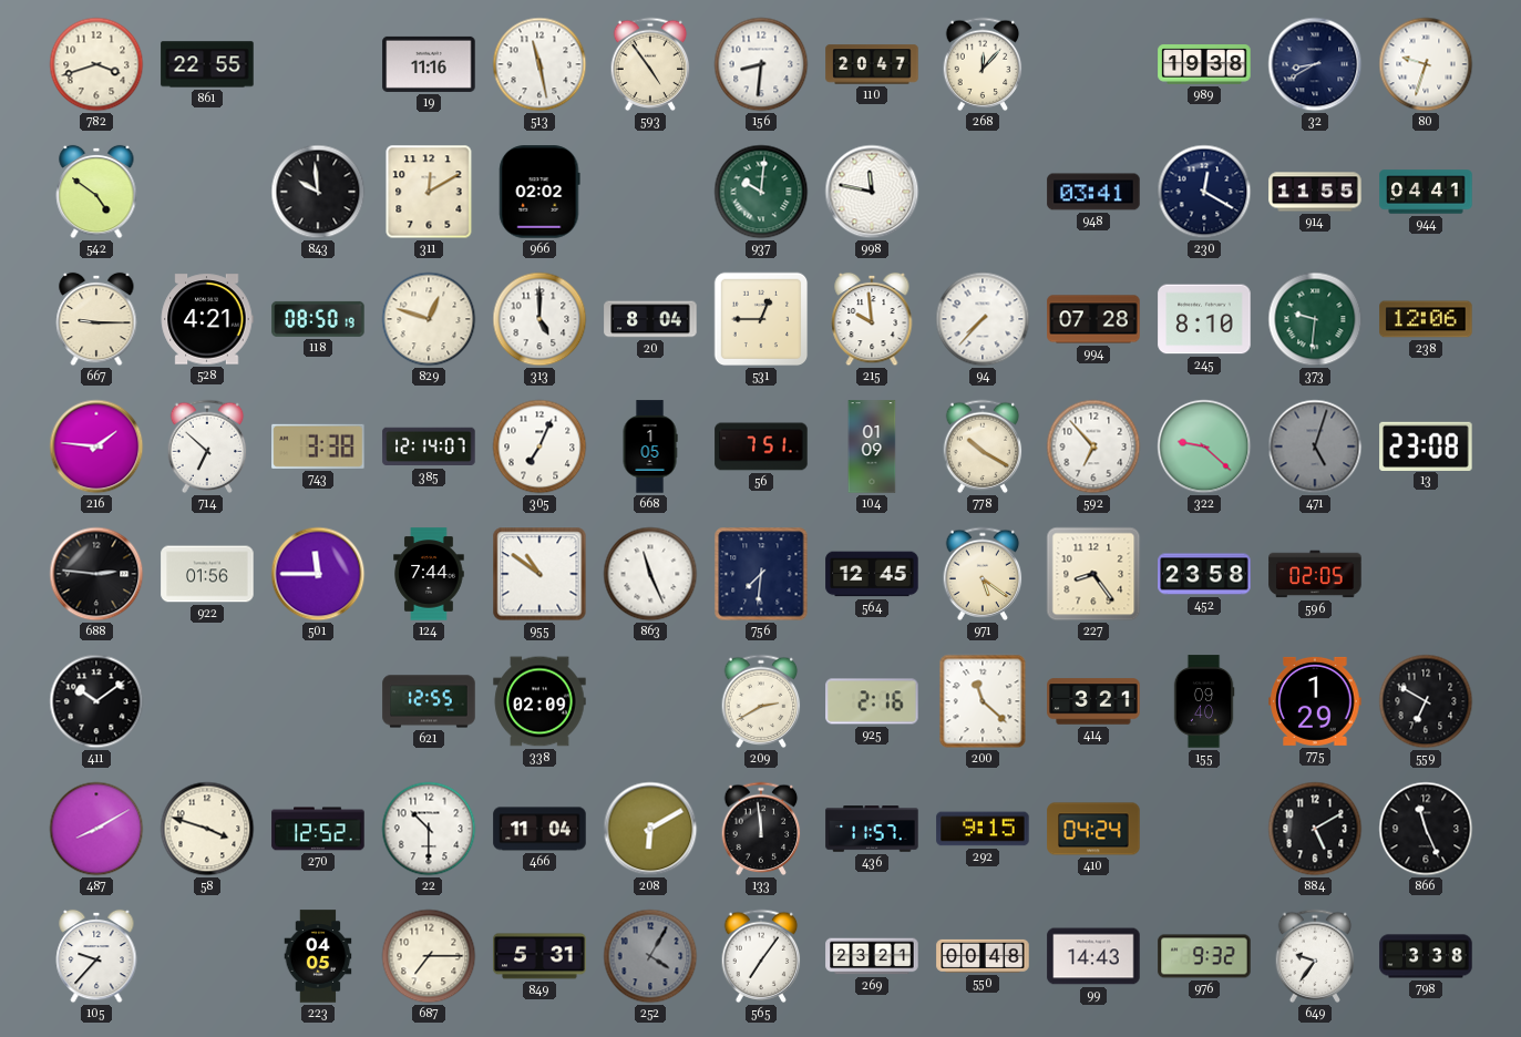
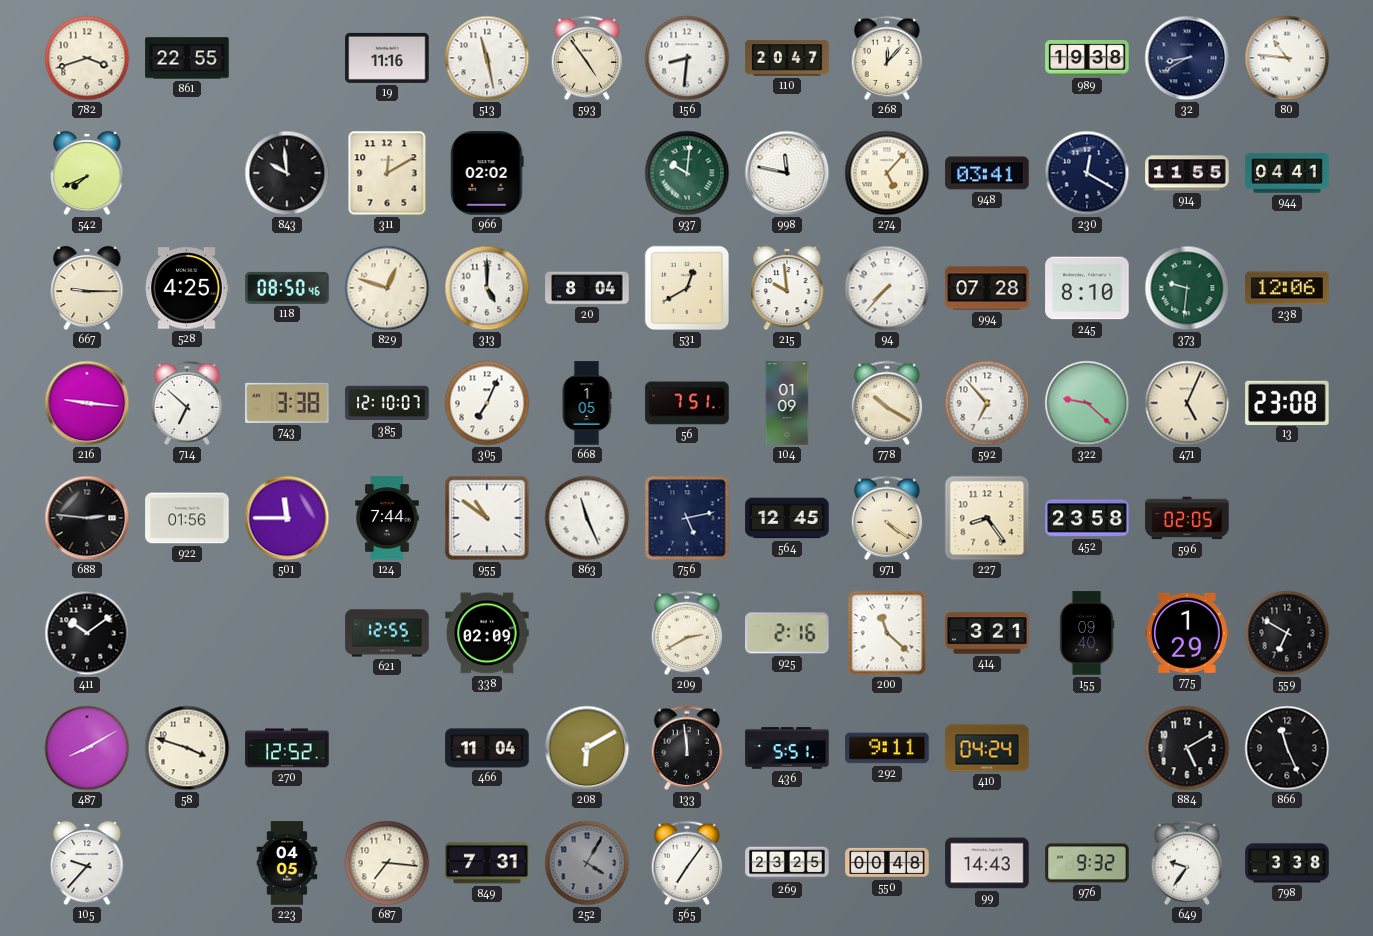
80: 9:33 -> 10:46 (1287, 58)
542: 4:51 -> 7:41 (87, 173)
274: none -> 5:07 (887, 173)
528: 4:21 -> 4:25 (187, 288)
118: 08:50:19 -> 08:50:46 (287, 288)
531: 12:45 -> 12:40 (687, 288)
216: 1:46 -> 9:16 (87, 403)
385: 12:14 -> 12:10 (387, 403)
471: 5:03 -> 5:04 (1187, 403)
471 dial: grey -> cream (1187, 403)
756: 7:31 -> 5:13 (687, 518)
971: 5:21 -> 4:21 (887, 518)
22: 10:30 -> none (429, 829)
436: 11:57 -> 5:51 (787, 748)
292: 9:15 -> 9:11 (887, 748)
687: 7:15 -> 7:16 (387, 863)
849: 5:31 -> 7:31 (487, 863)
269: 23:21 -> 23:25 (787, 863)
